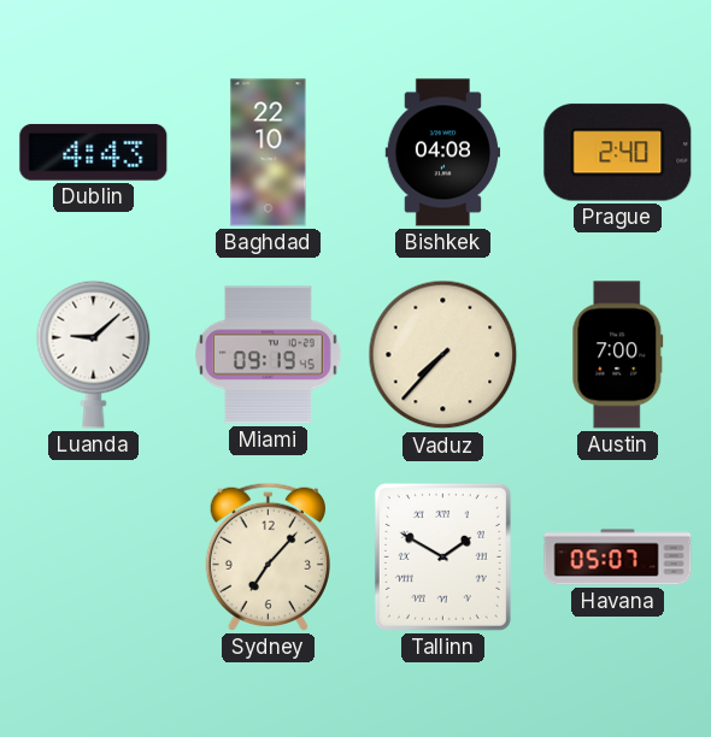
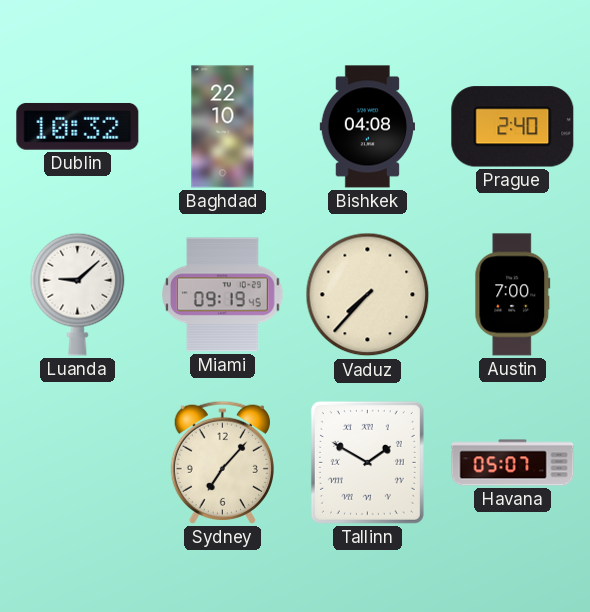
Dublin: 4:43 -> 10:32 (78, 126)
